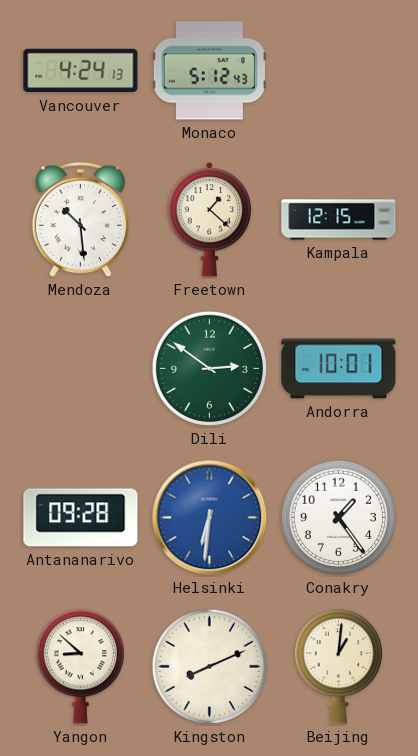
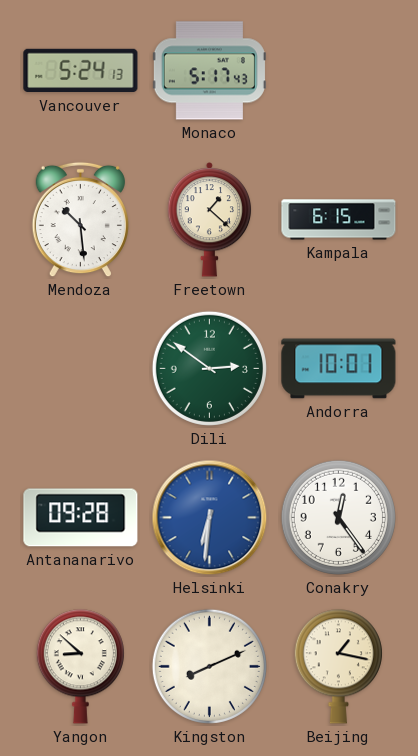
Vancouver: 4:24 -> 5:24 (81, 71)
Monaco: 5:12 -> 5:17 (209, 71)
Kampala: 12:15 -> 6:15 (339, 220)
Conakry: 1:24 -> 12:24 (338, 517)
Beijing: 1:01 -> 1:17 (338, 667)
